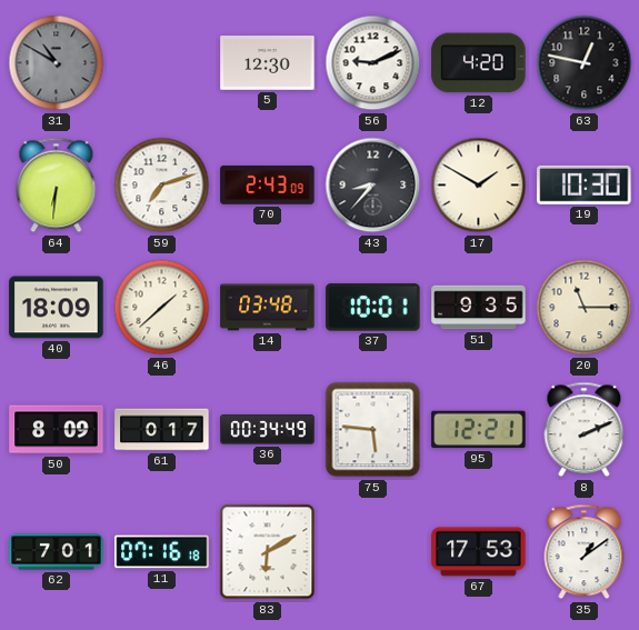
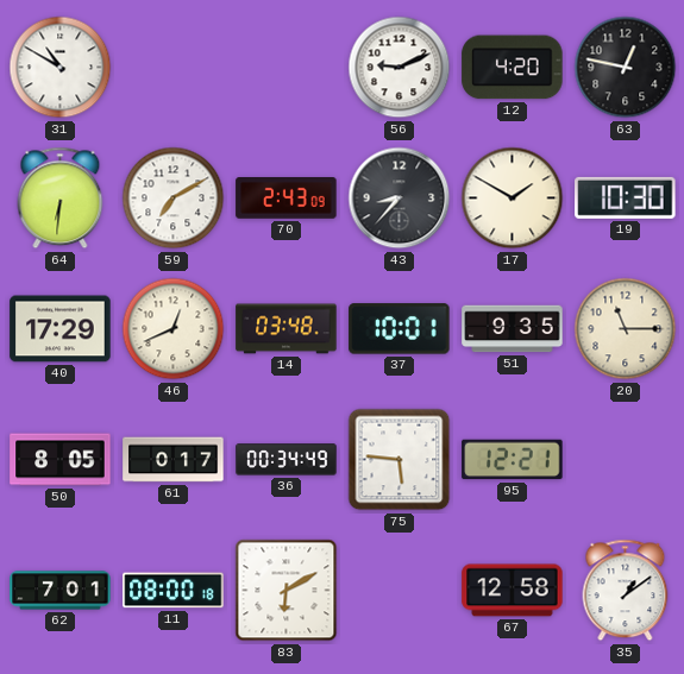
31 dial: grey -> white (61, 68)
5: 12:30 -> none (268, 63)
59: 7:12 -> 7:10 (174, 199)
40: 18:09 -> 17:29 (61, 329)
46: 1:38 -> 12:41 (174, 329)
50: 8:09 -> 8:05 (61, 460)
8: 2:11 -> none (585, 430)
11: 07:16 -> 08:00 (174, 591)
67: 17:53 -> 12:58 (513, 591)
